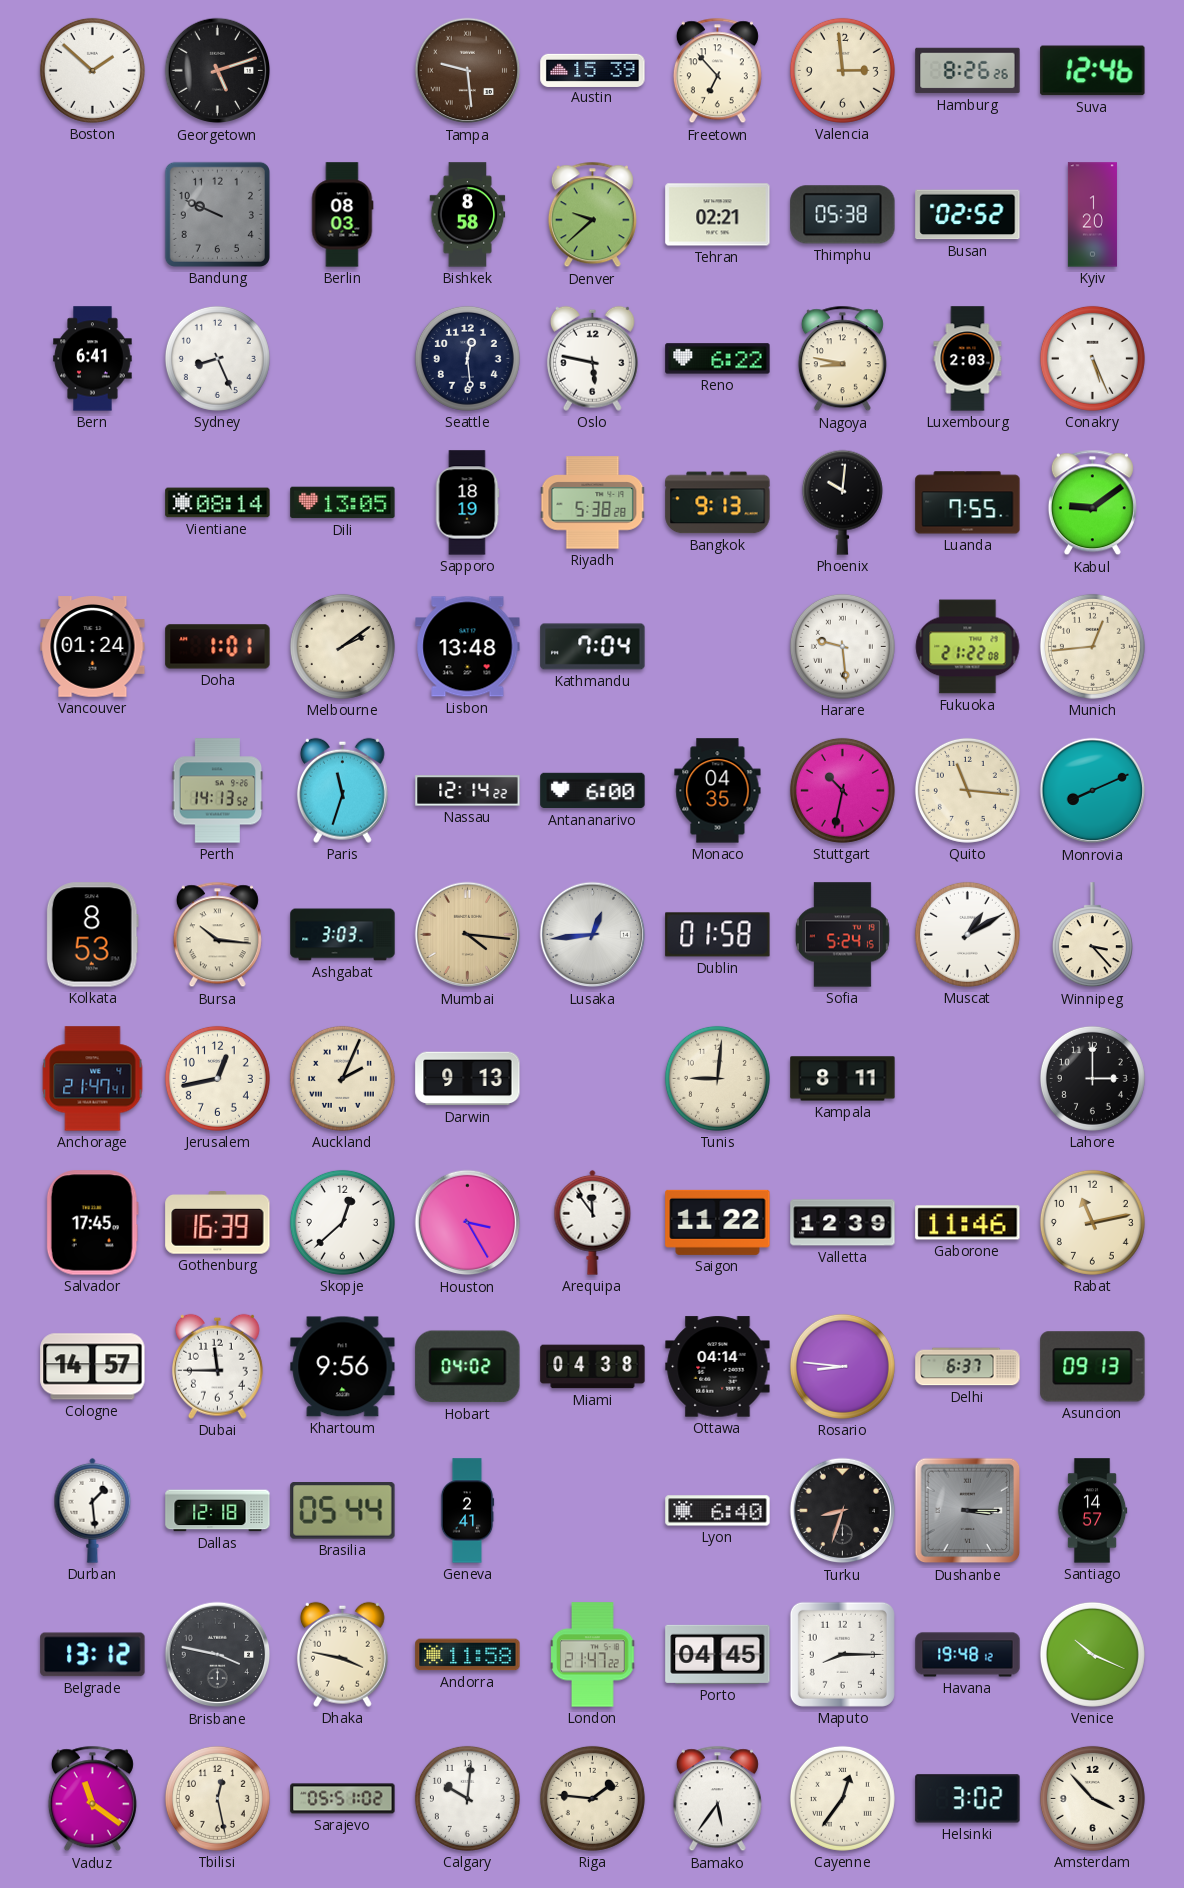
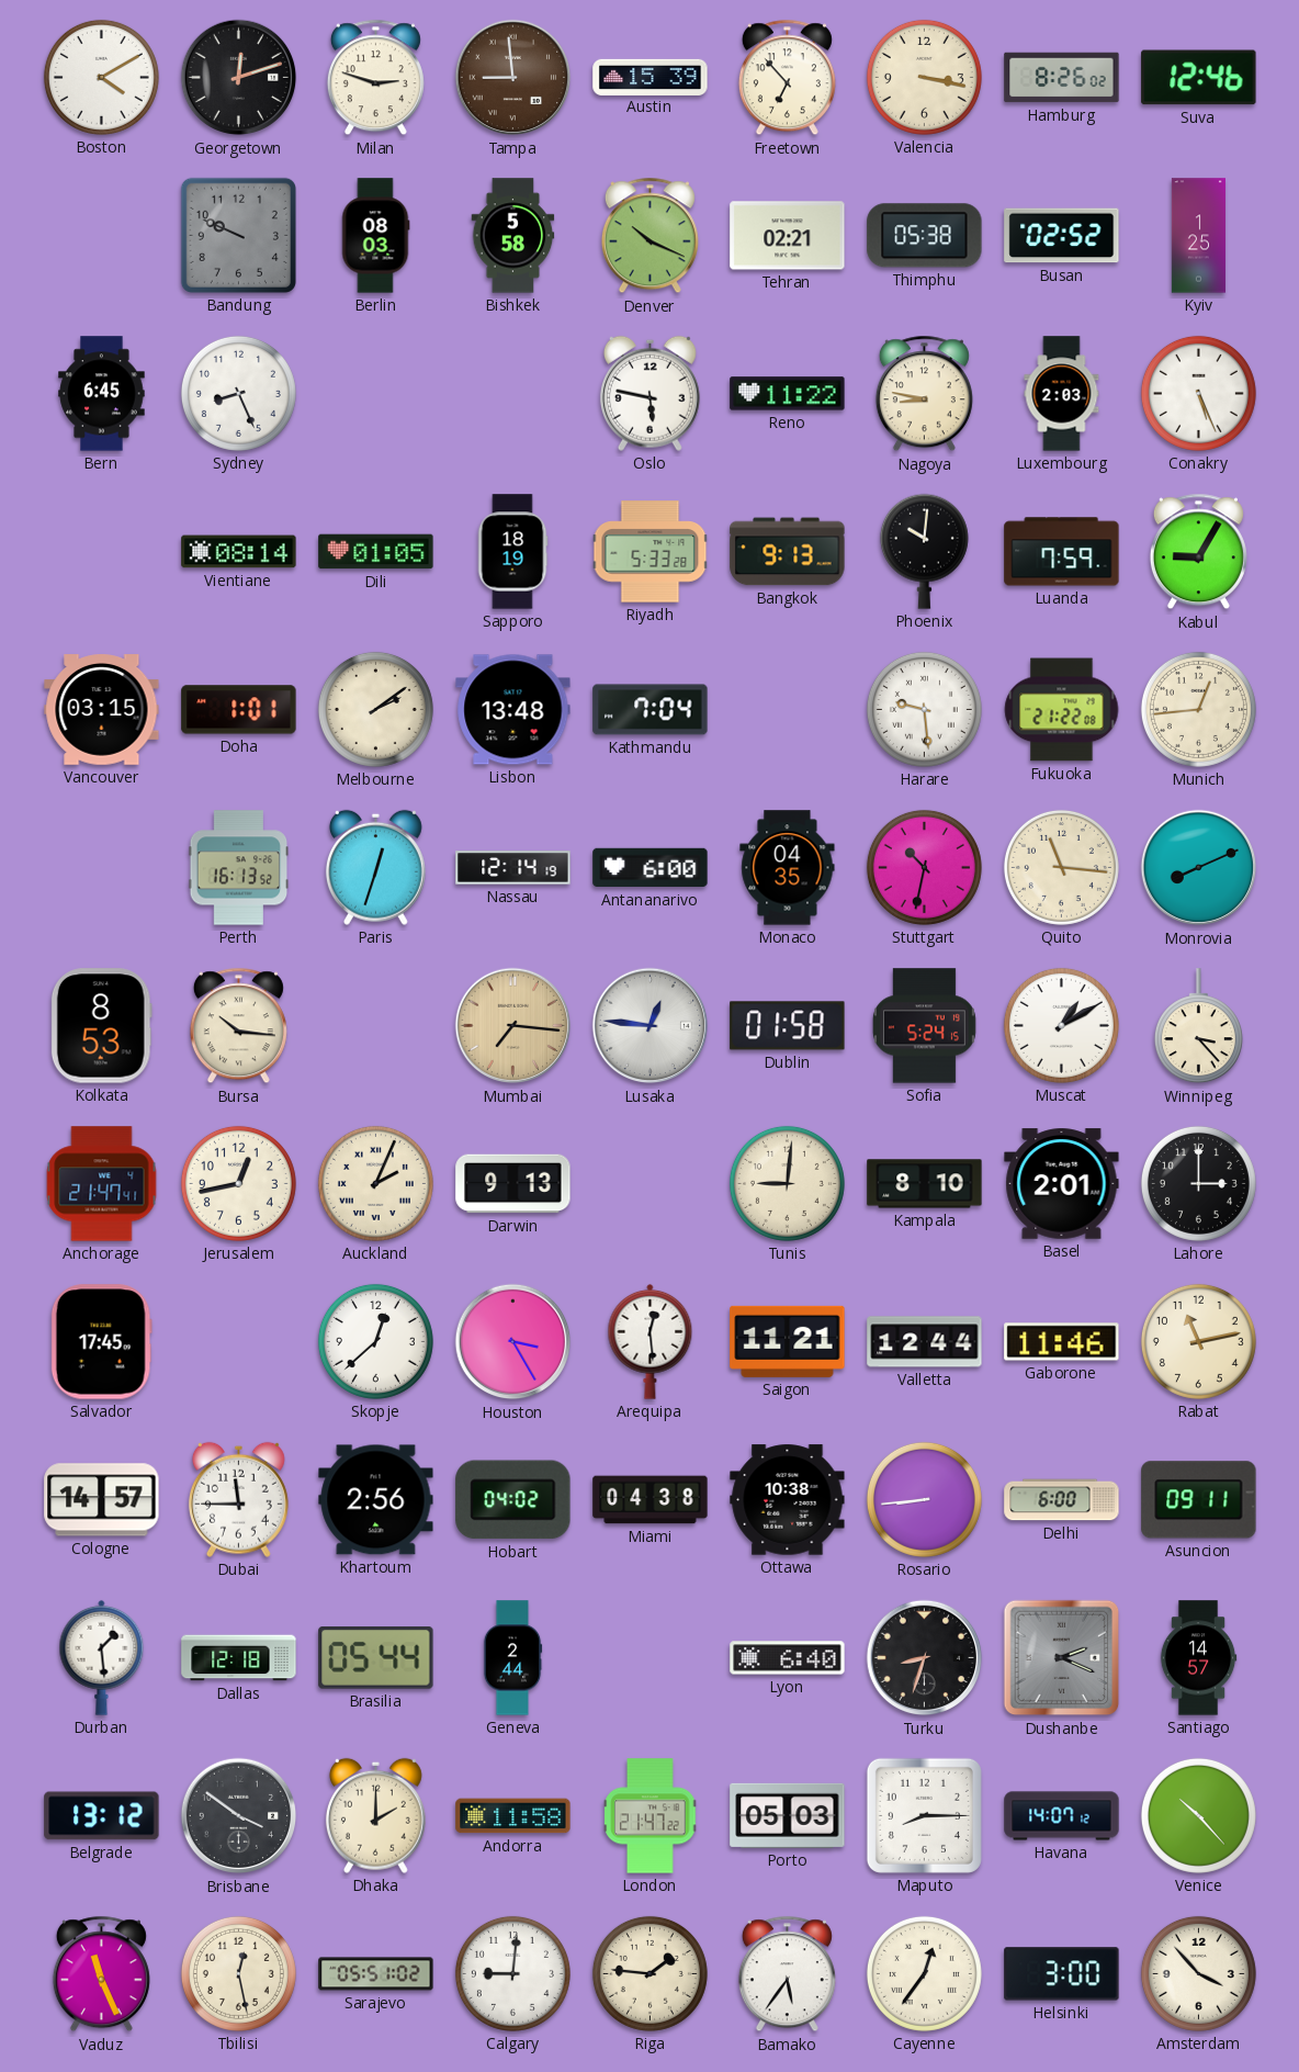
Boston: 1:52 -> 4:10 (101, 77)
Georgetown: 5:12 -> 12:12 (239, 78)
Milan: none -> 2:48 (375, 78)
Tampa: 9:29 -> 8:59 (513, 78)
Valencia: 2:59 -> 3:17 (924, 77)
Hamburg: 8:26:26 -> 8:26:02 (1062, 78)
Bishkek: 8:58 -> 5:58 (513, 236)
Denver: 9:38 -> 10:19 (649, 236)
Kyiv: 1:20 -> 1:25 (1198, 236)
Bern: 6:41 -> 6:45 (102, 394)
Seattle: 12:29 -> none (467, 358)
Reno: 6:22 -> 11:22 (788, 394)
Dili: 13:05 -> 01:05 (376, 552)
Riyadh: 5:38 -> 5:33 (651, 552)
Luanda: 7:55 -> 7:59 (1062, 552)
Kabul: 9:09 -> 9:05 (1198, 552)
Vancouver: 01:24 -> 03:15 (102, 710)
Perth: 14:13 -> 16:13 (239, 868)
Paris: 11:33 -> 12:33 (375, 867)
Nassau: 12:14:22 -> 12:14:19 (513, 868)
Ashgabat: 3:03 -> none (343, 935)
Mumbai: 4:16 -> 7:16 (513, 1026)
Lusaka: 12:44 -> 12:46 (651, 1026)
Kampala: 8:11 -> 8:10 (925, 1184)
Basel: none -> 2:01 (1062, 1184)
Gothenburg: 16:39 -> none (218, 1223)
Arequipa: 11:54 -> 12:29 (651, 1341)
Saigon: 11:22 -> 11:21 (788, 1341)
Valletta: 12:39 -> 12:44 (925, 1342)
Khartoum: 9:56 -> 2:56 (376, 1500)
Ottawa: 04:14 -> 10:38 (788, 1500)
Rosario: 8:46 -> 8:44 (924, 1499)
Delhi: 6:37 -> 6:00 (1062, 1500)
Asuncion: 09:13 -> 09:11 (1199, 1500)
Geneva: 2:41 -> 2:44 (512, 1658)
Dushanbe: 3:15 -> 2:19 (1062, 1658)
Brisbane: 3:47 -> 3:51 (239, 1816)
Dhaka: 3:47 -> 2:00 (375, 1815)
Porto: 04:45 -> 05:03 (788, 1815)
Havana: 19:48 -> 14:07 (1062, 1816)
Venice: 10:19 -> 10:23 (1198, 1815)
Vaduz: 11:21 -> 11:26 (101, 1974)
Calgary: 10:01 -> 9:01 (512, 1973)
Helsinki: 3:02 -> 3:00 (1062, 1974)
